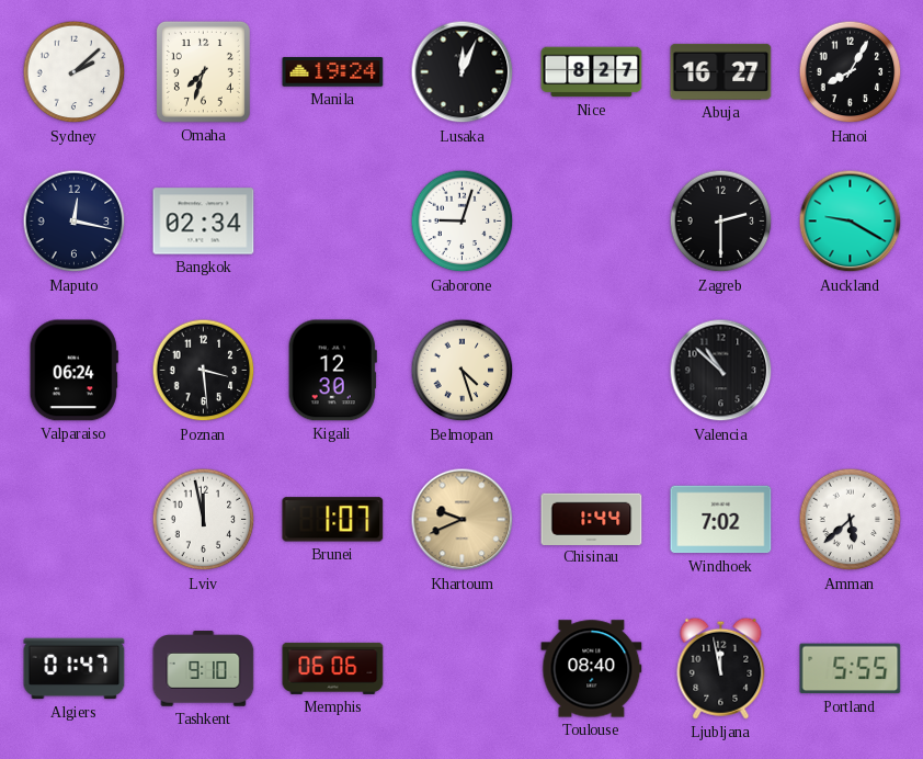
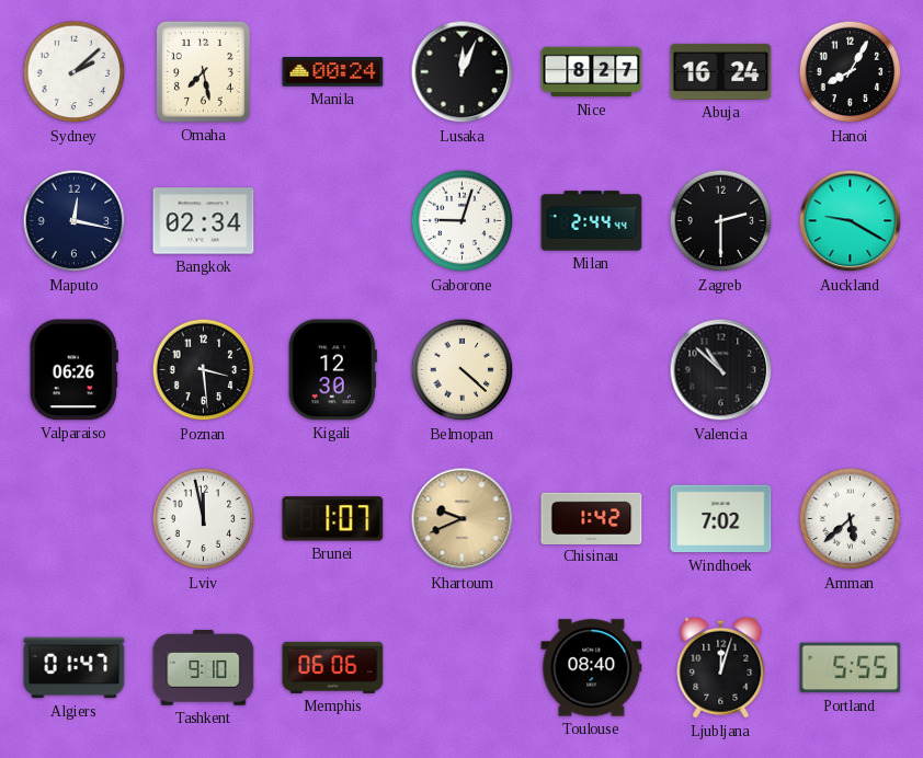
Omaha: 7:33 -> 7:28 (203, 71)
Manila: 19:24 -> 00:24 (333, 72)
Abuja: 16:27 -> 16:24 (721, 71)
Milan: none -> 2:44 (592, 221)
Valparaiso: 06:24 -> 06:26 (73, 370)
Belmopan: 4:27 -> 4:22 (463, 370)
Chisinau: 1:44 -> 1:42 (592, 518)
Ljubljana: 11:58 -> 12:03 (721, 667)
